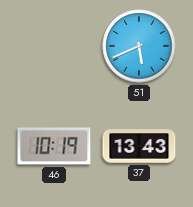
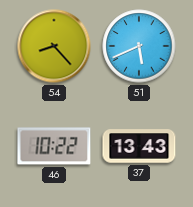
54: none -> 8:23 (54, 46)
46: 10:19 -> 10:22 (54, 146)
